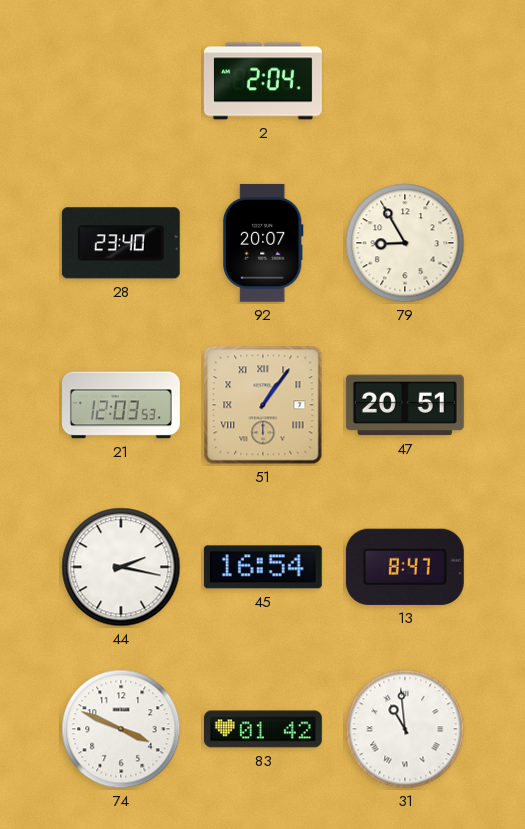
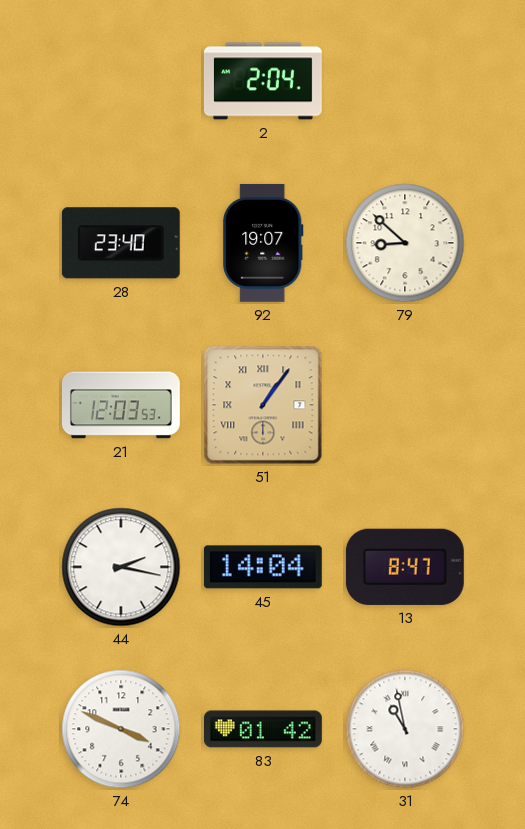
92: 20:07 -> 19:07 (263, 243)
79: 8:55 -> 8:52 (405, 243)
47: 20:51 -> none (405, 405)
45: 16:54 -> 14:04 (263, 567)
31: 10:59 -> 10:58 (405, 729)
